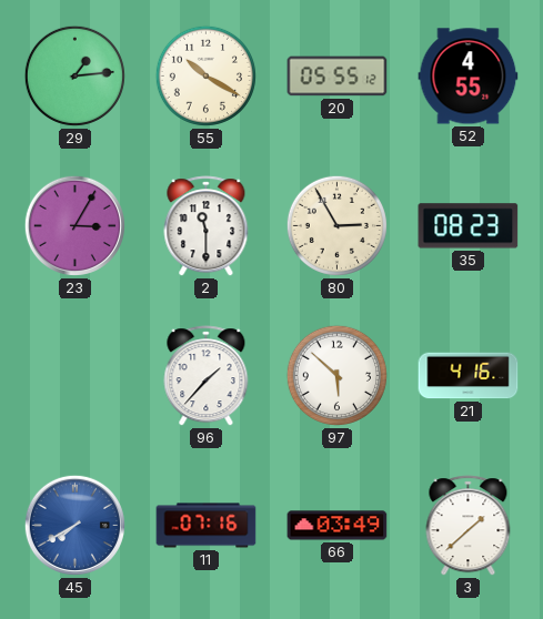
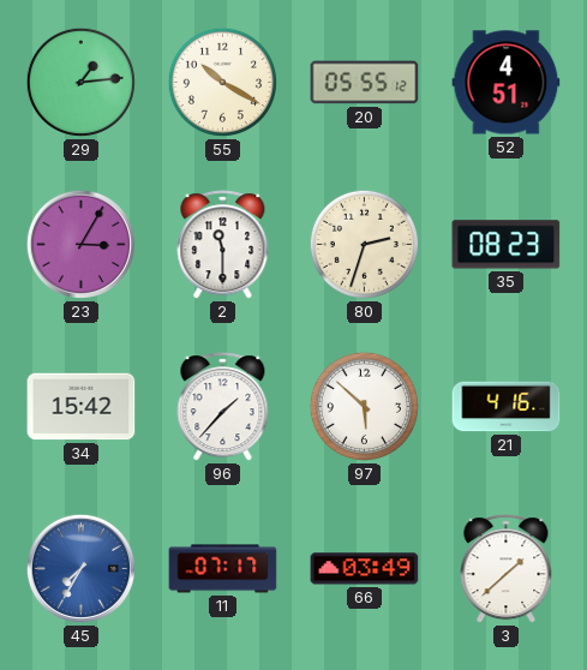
52: 4:55 -> 4:51 (507, 83)
80: 2:55 -> 2:33 (364, 244)
34: none -> 15:42 (82, 407)
45: 7:40 -> 7:35 (80, 568)
11: 07:16 -> 07:17 (223, 569)
